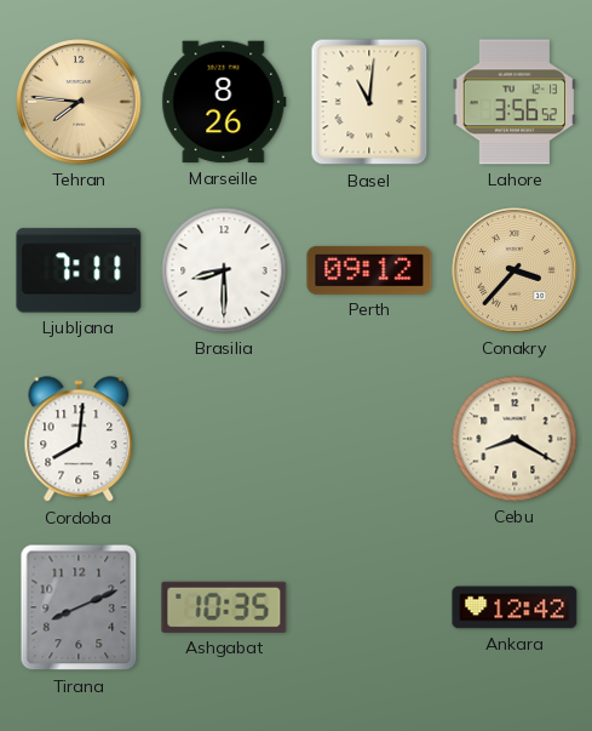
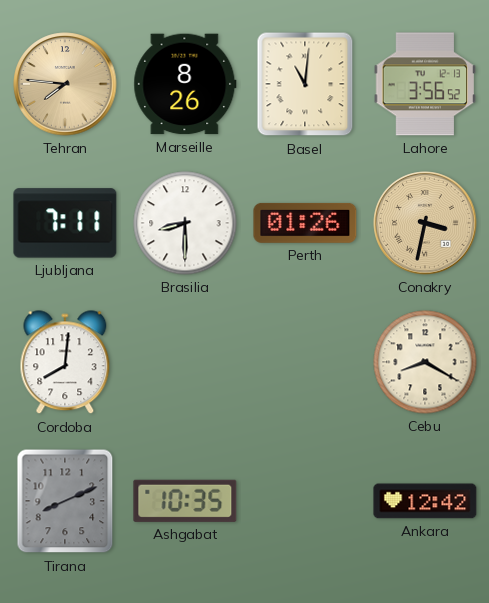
Perth: 09:12 -> 01:26 (305, 223)
Conakry: 3:37 -> 3:32 (425, 223)
